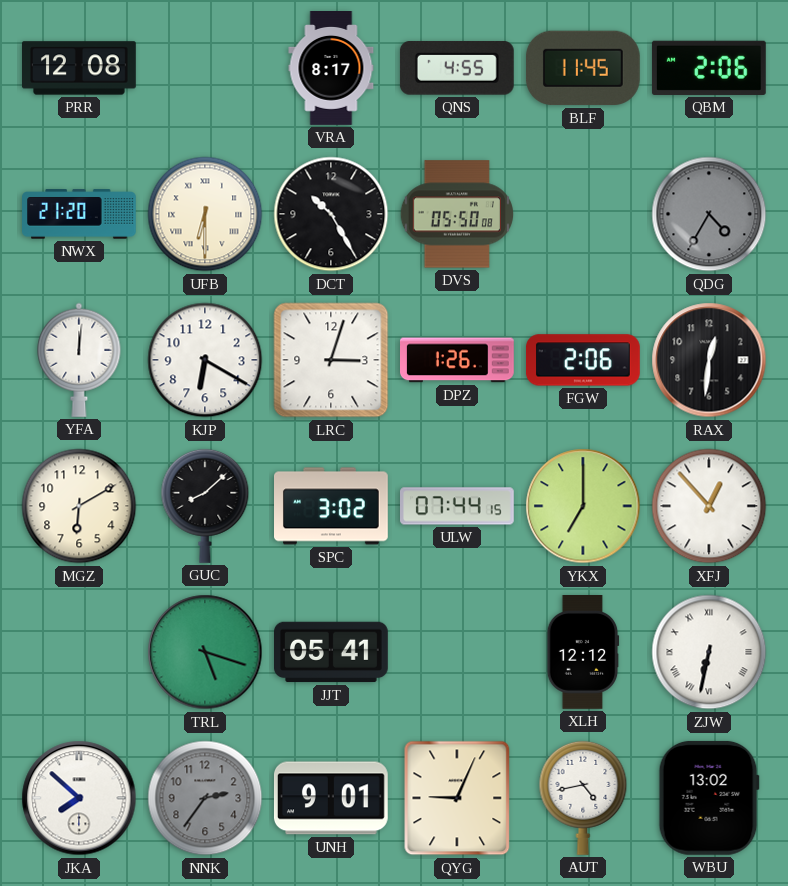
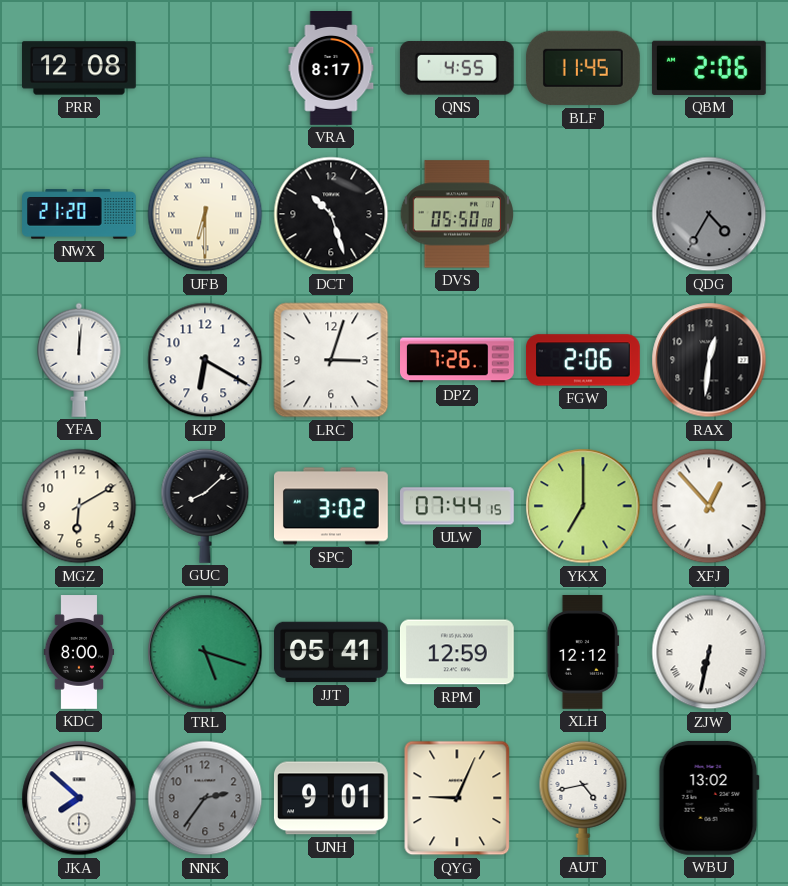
DCT: 10:25 -> 10:27 (331, 214)
DPZ: 1:26 -> 7:26 (458, 360)
KDC: none -> 8:00 (79, 652)
RPM: none -> 12:59 (457, 652)
